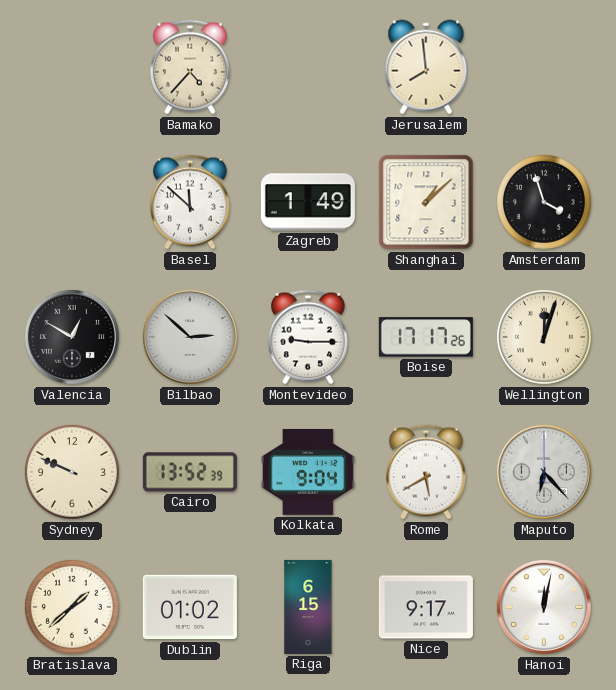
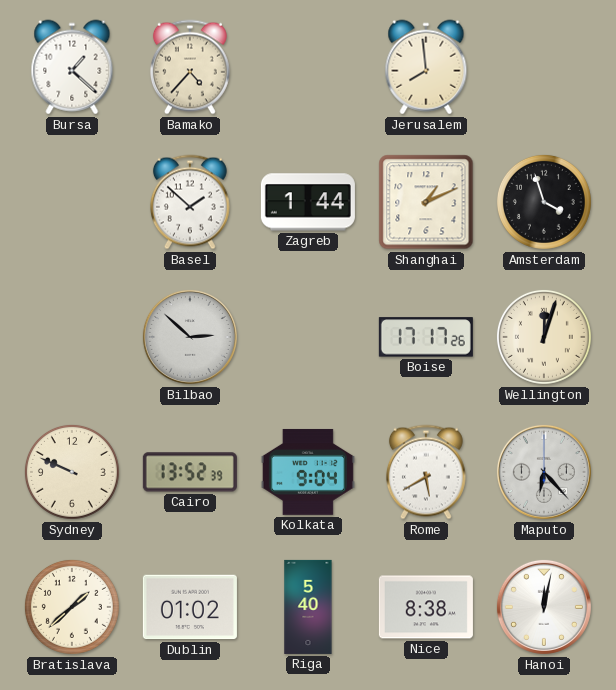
Bursa: none -> 1:22 (72, 67)
Basel: 11:52 -> 1:52 (190, 202)
Zagreb: 1:49 -> 1:44 (308, 202)
Shanghai: 1:08 -> 1:11 (426, 202)
Valencia: 12:50 -> none (72, 337)
Montevideo: 9:15 -> none (308, 337)
Riga: 6:15 -> 5:40 (308, 607)
Nice: 9:17 -> 8:38 (426, 607)
